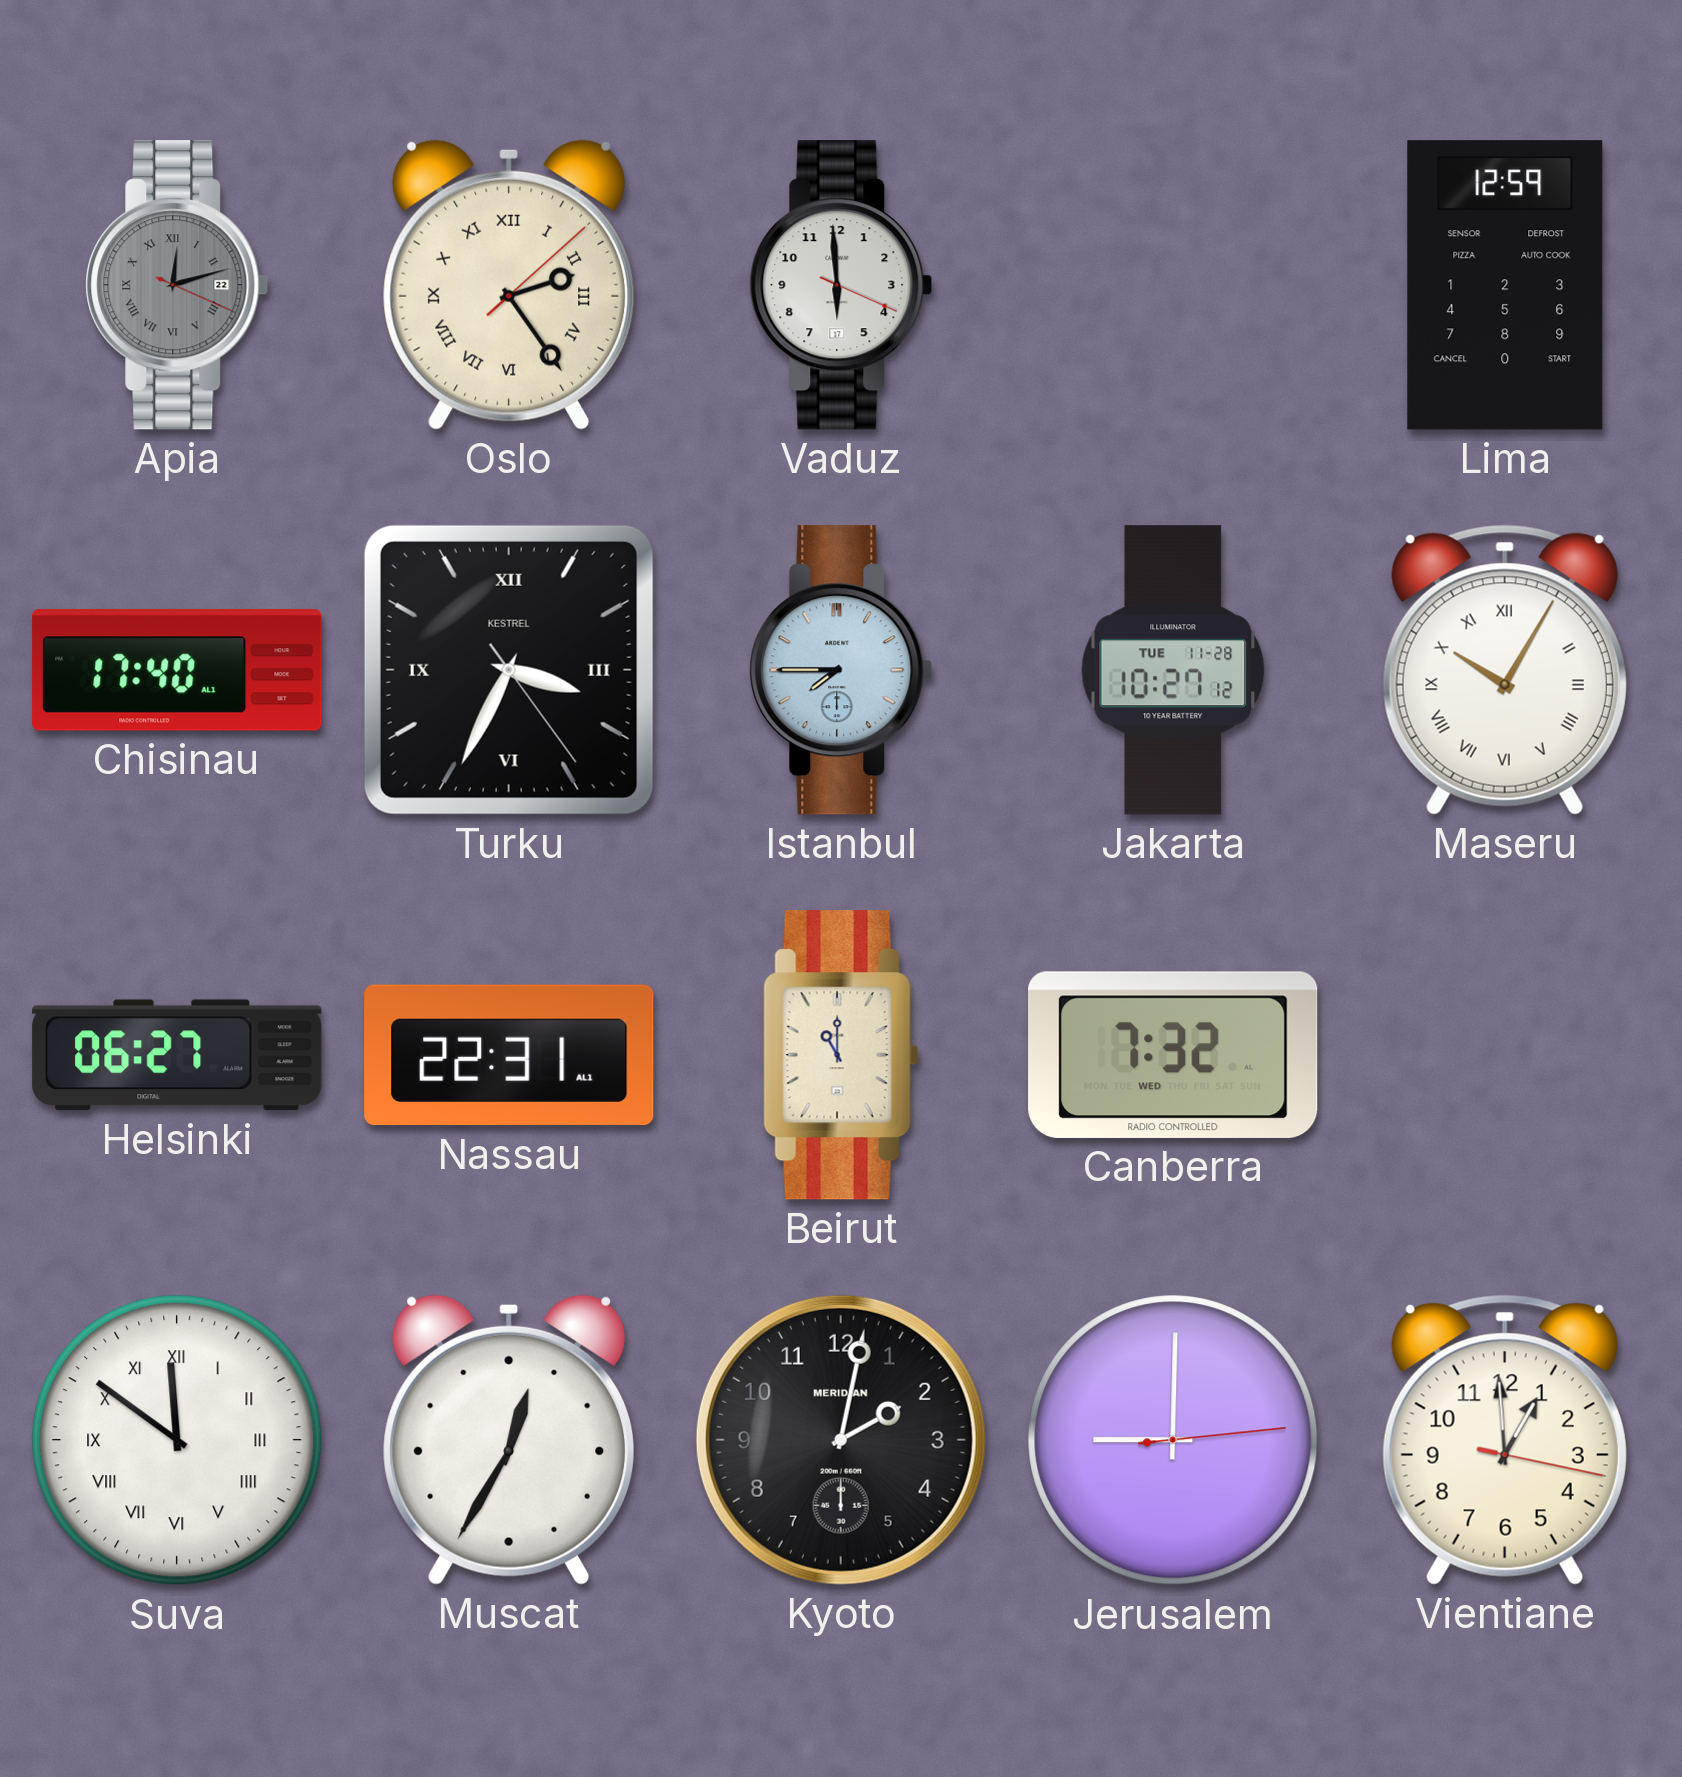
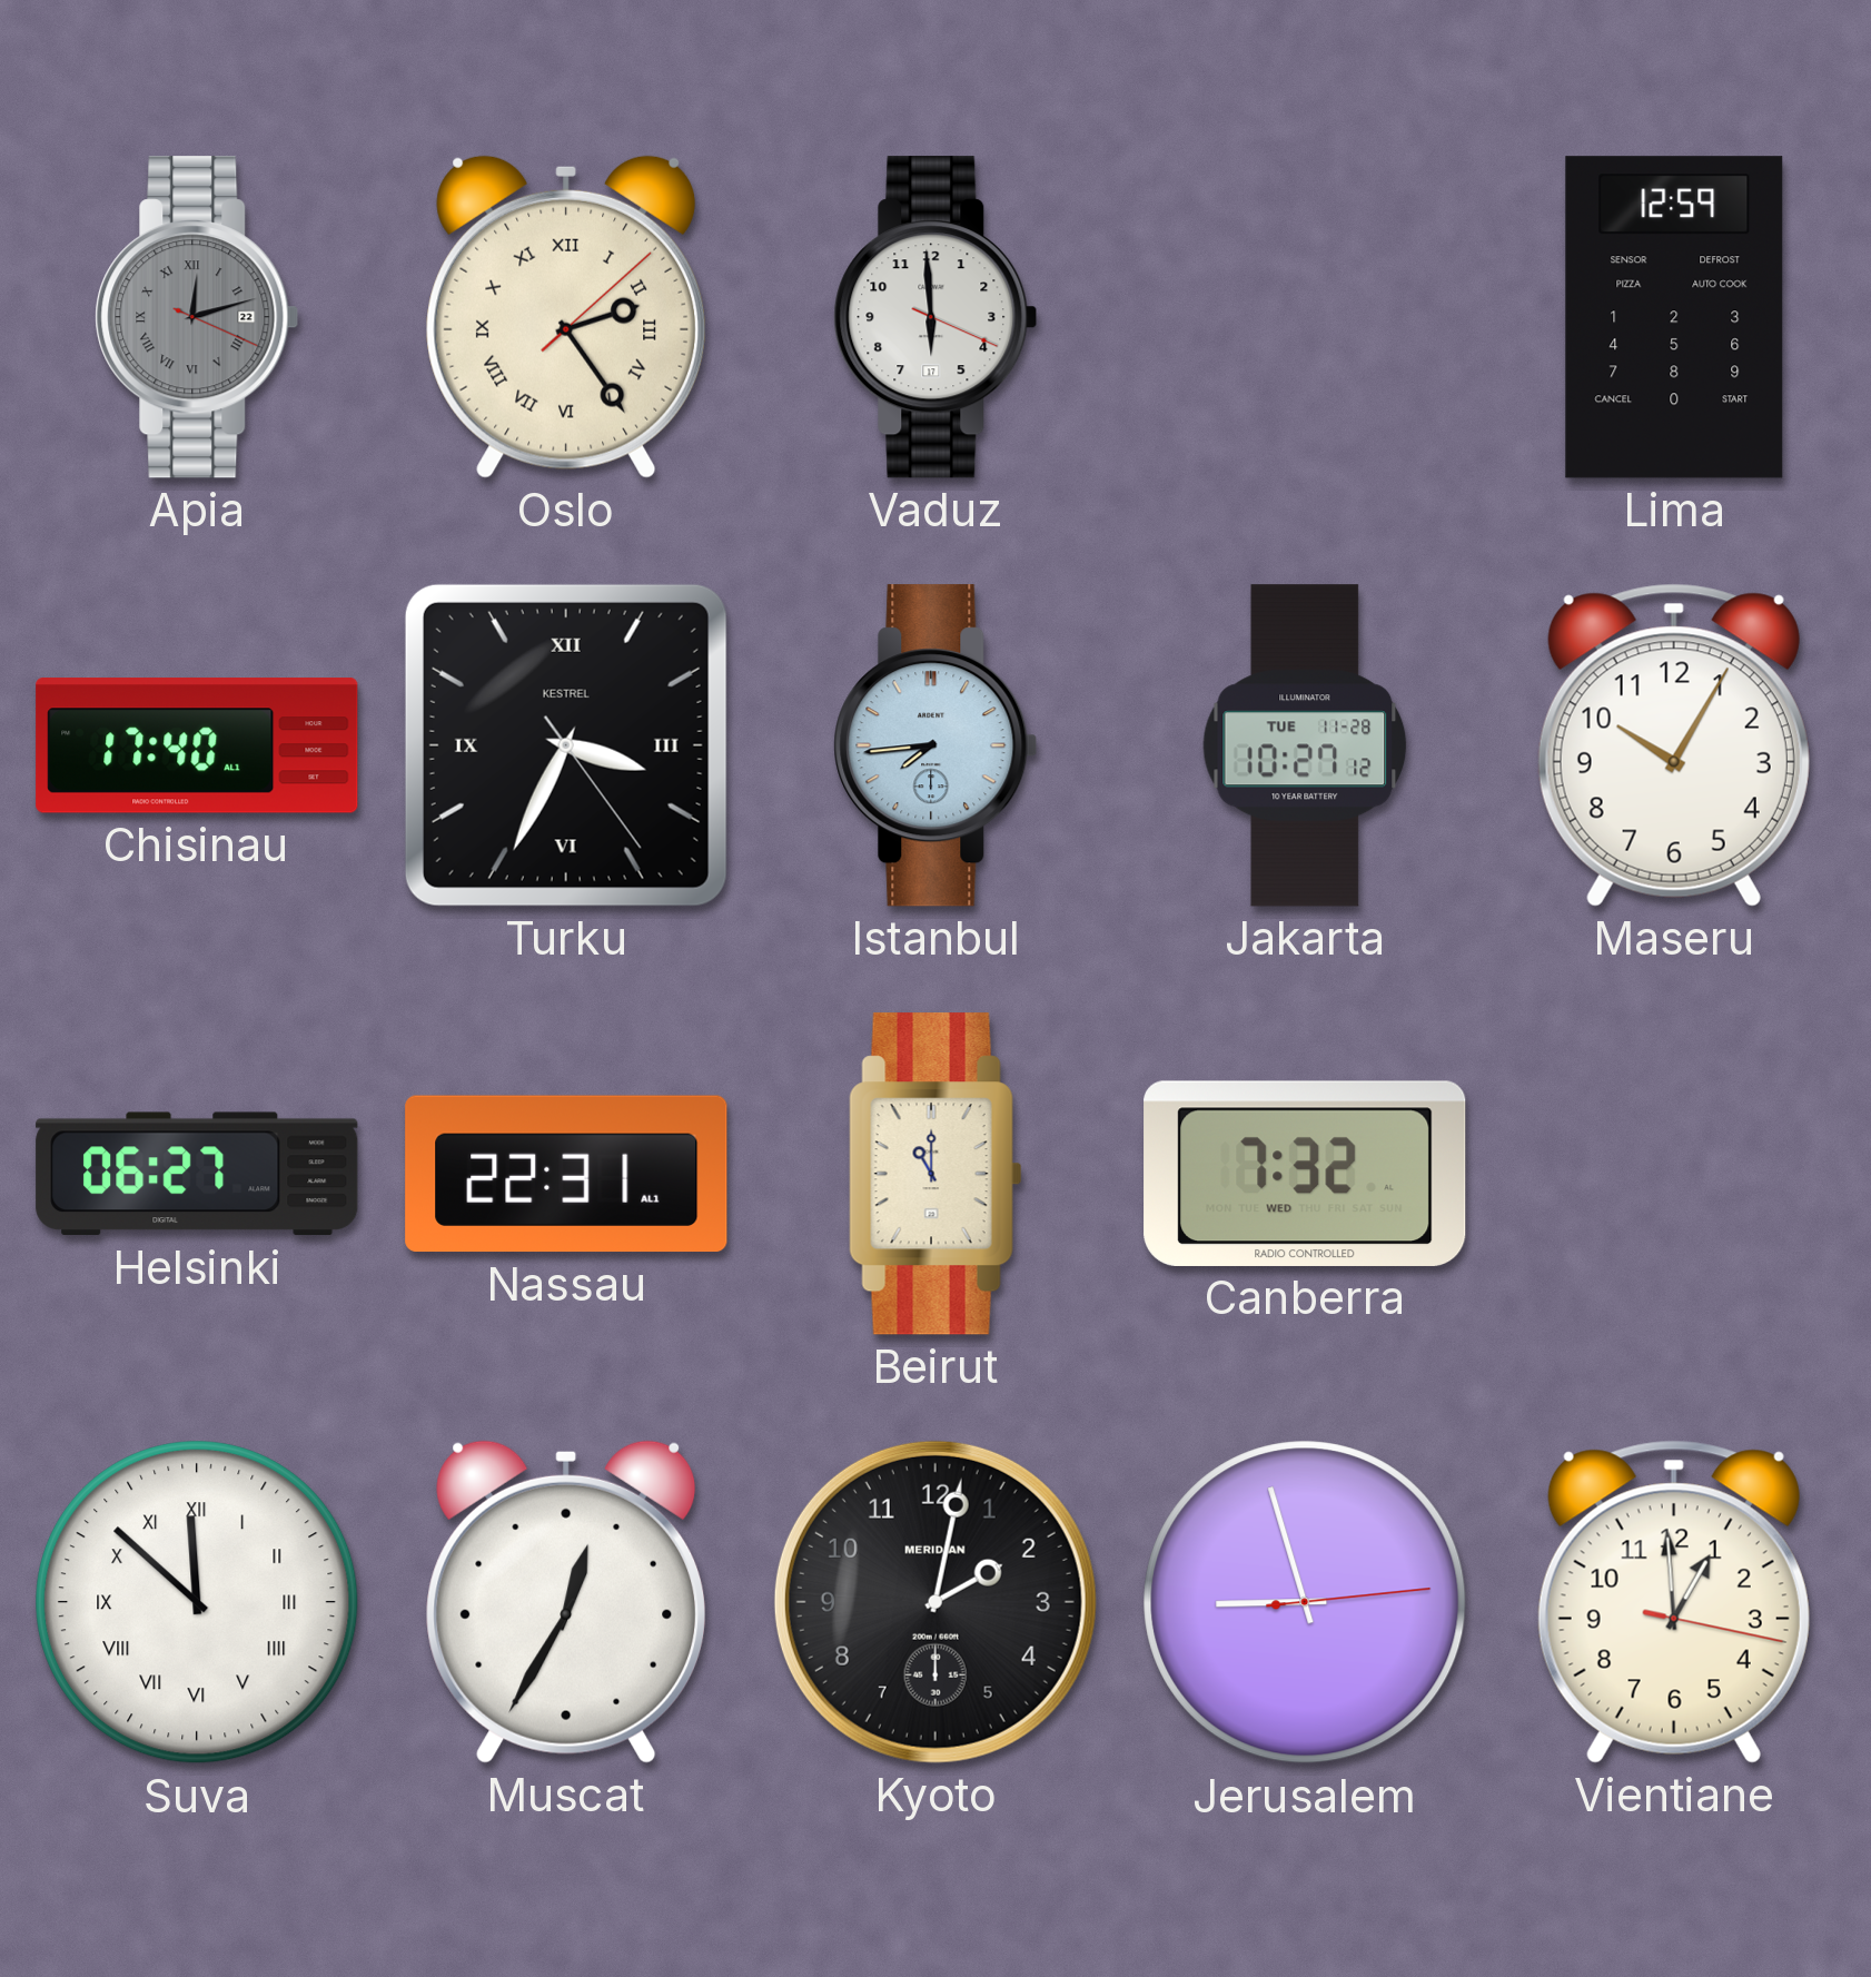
Istanbul: 7:45 -> 7:44 (935, 745)
Maseru numerals: Roman -> Arabic (1674, 745)
Suva: 11:51 -> 11:52 (197, 1602)
Jerusalem: 9:00 -> 8:57 (1305, 1602)
